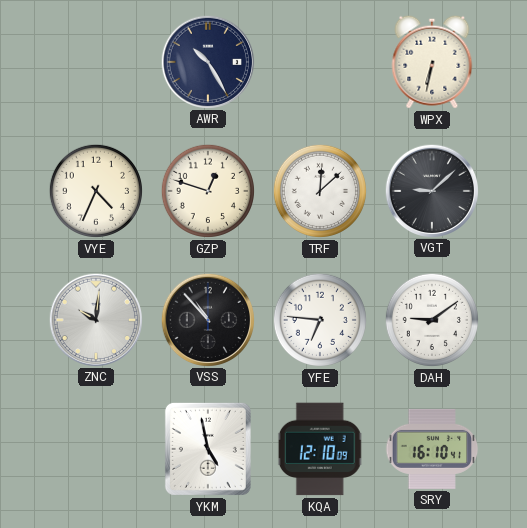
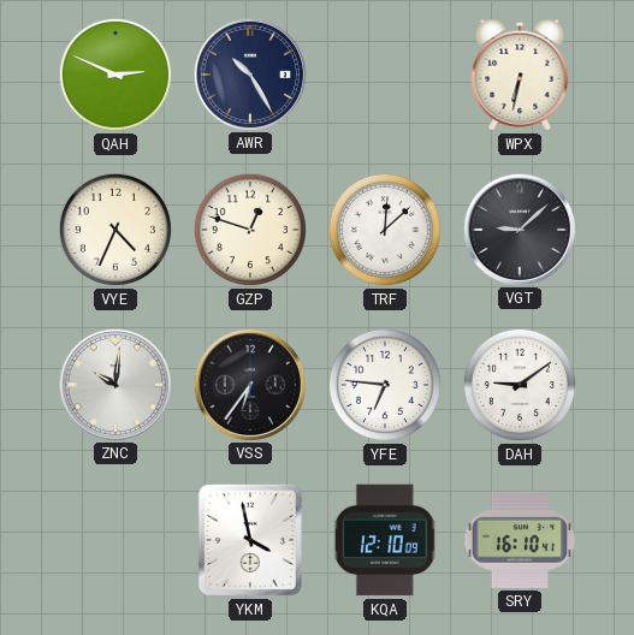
QAH: none -> 2:49 (115, 75)
VSS: 10:53 -> 6:36 (249, 384)
YKM: 4:58 -> 3:58 (250, 540)
